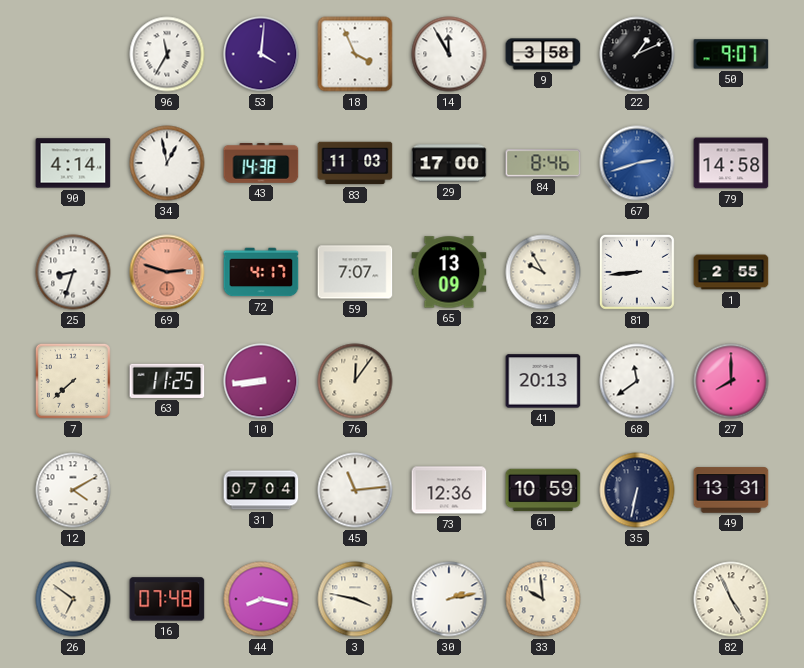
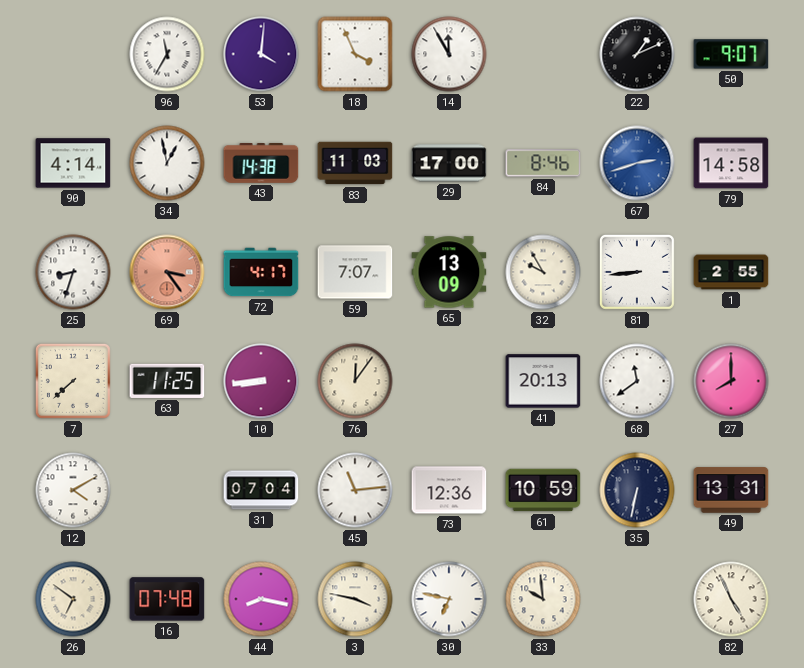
9: 3:58 -> none (543, 54)
69: 2:48 -> 3:24 (167, 272)
30: 2:13 -> 6:47 (449, 599)
